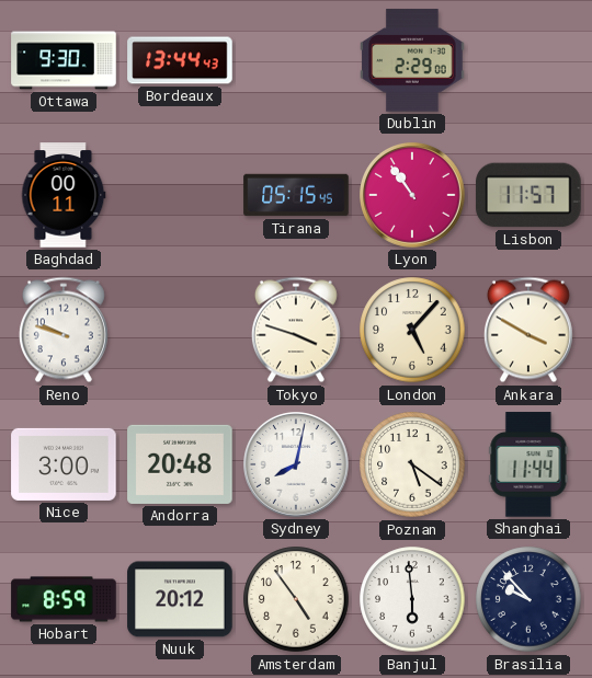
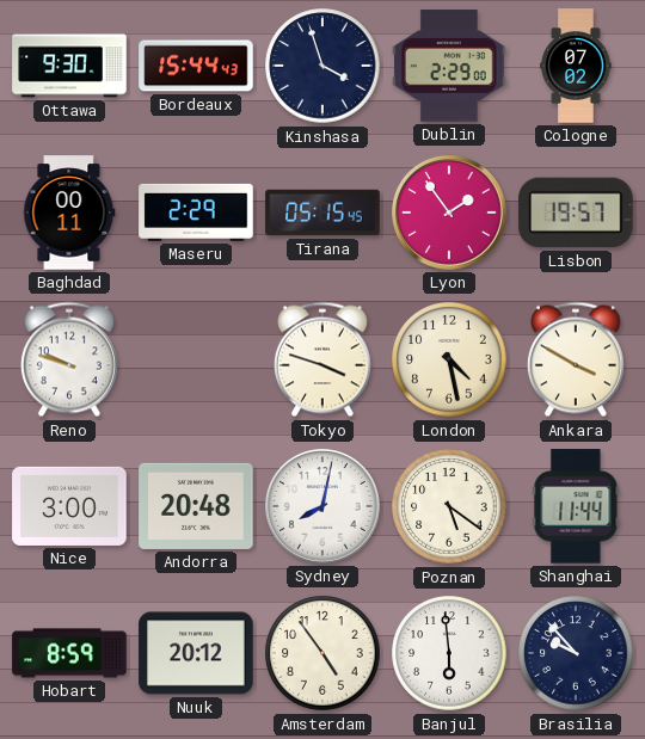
Bordeaux: 13:44 -> 15:44 (196, 66)
Kinshasa: none -> 3:57 (322, 66)
Cologne: none -> 07:02 (576, 66)
Maseru: none -> 2:29 (196, 213)
Lyon: 10:54 -> 1:54 (450, 214)
Lisbon: 11:57 -> 19:57 (576, 213)
London: 5:07 -> 4:28 (449, 359)
